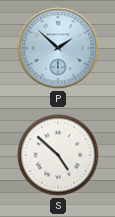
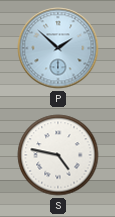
S: 4:52 -> 4:47 (58, 155)
